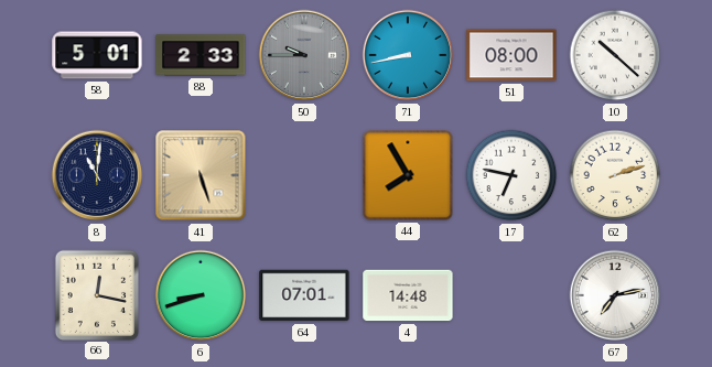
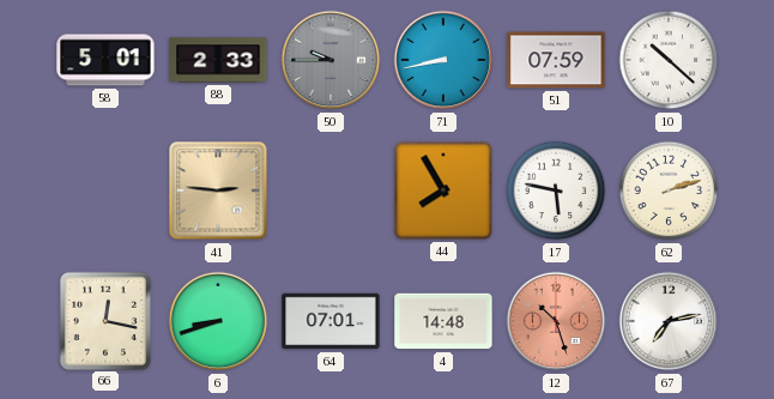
51: 08:00 -> 07:59 (556, 60)
8: 11:01 -> none (97, 175)
41: 5:27 -> 2:46 (218, 191)
17: 6:47 -> 5:47 (556, 191)
12: none -> 10:27 (556, 321)
